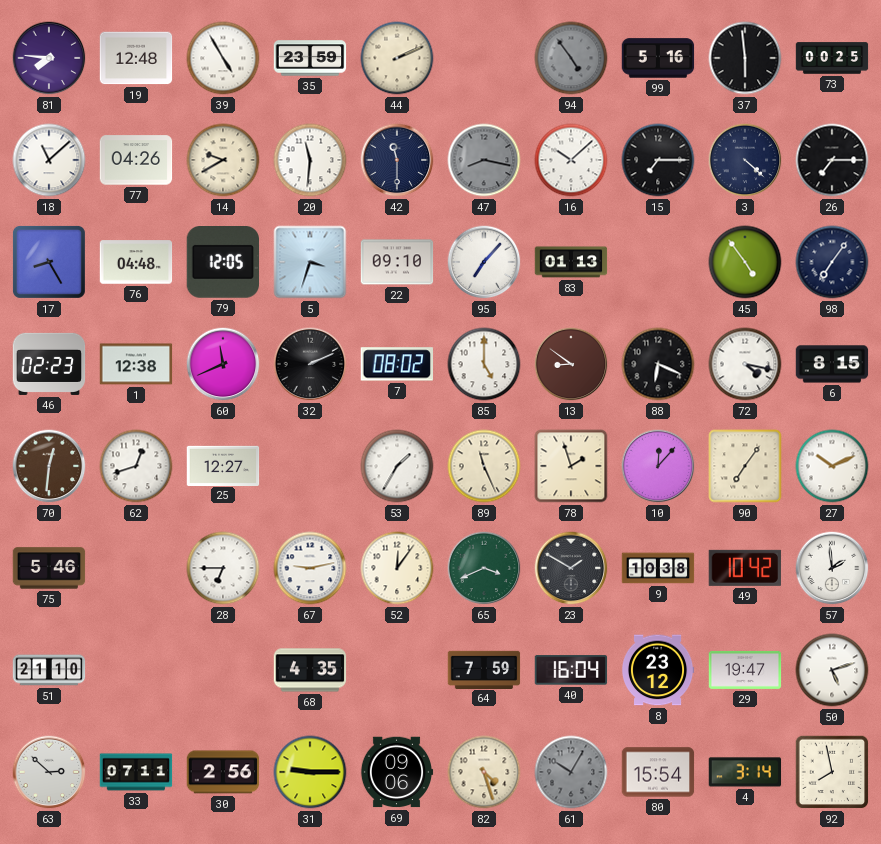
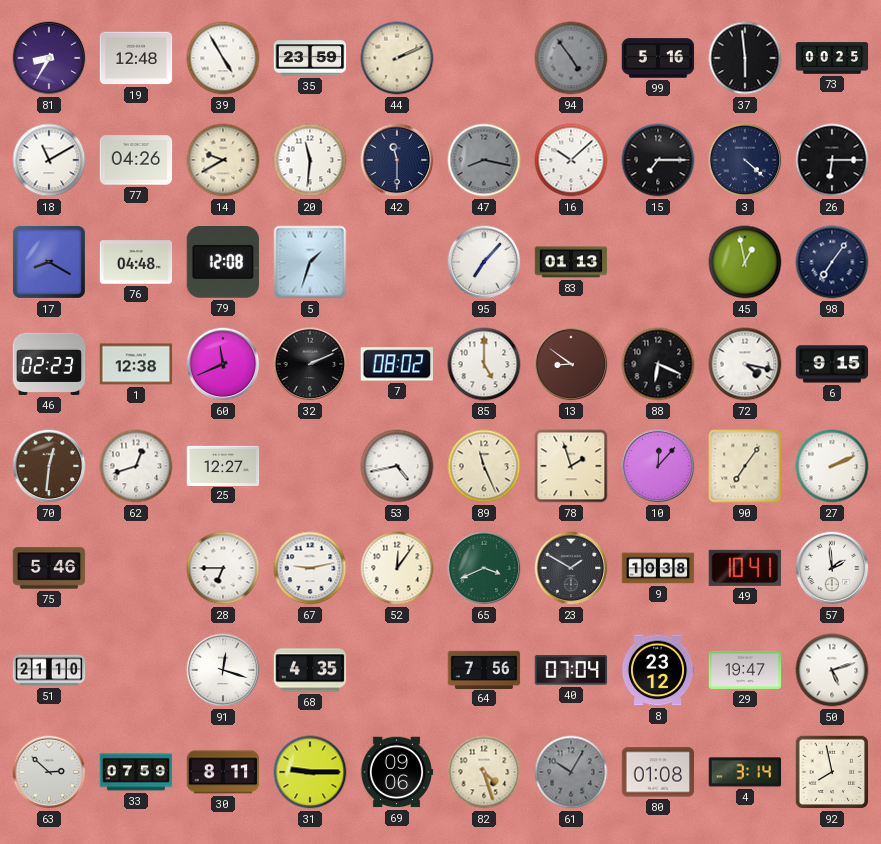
81: 7:46 -> 8:35 (49, 58)
18: 11:08 -> 11:10 (49, 160)
26: 7:15 -> 6:15 (832, 160)
17: 8:25 -> 8:20 (49, 262)
79: 12:05 -> 12:08 (222, 263)
5: 3:33 -> 1:33 (310, 262)
22: 09:10 -> none (397, 262)
45: 4:54 -> 12:58 (745, 262)
6: 8:15 -> 9:15 (832, 364)
53: 1:35 -> 4:43 (397, 466)
27: 10:11 -> 2:11 (832, 466)
49: 10:42 -> 10:41 (745, 568)
91: none -> 12:18 (223, 670)
64: 7:59 -> 7:56 (484, 669)
40: 16:04 -> 07:04 (571, 670)
33: 07:11 -> 07:59 (136, 772)
30: 2:56 -> 8:11 (223, 772)
80: 15:54 -> 01:08 (658, 772)
